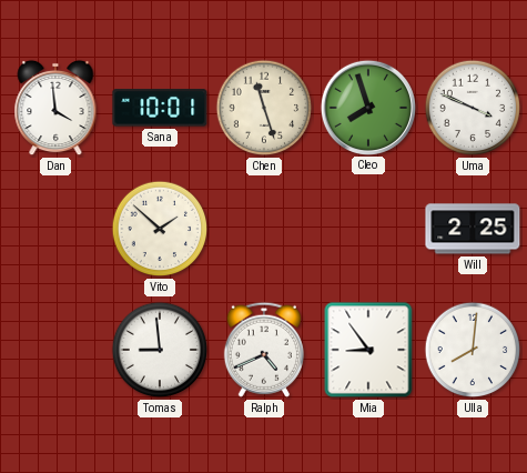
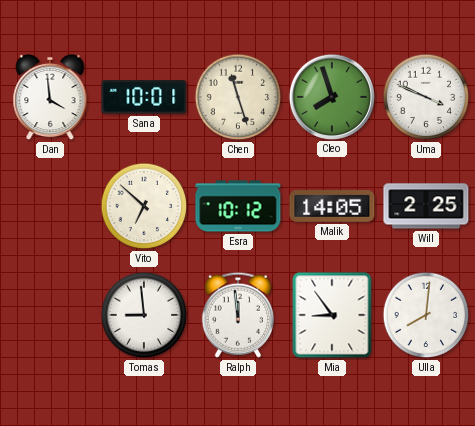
Vito: 1:52 -> 6:52 (144, 206)
Esra: none -> 10:12 (238, 206)
Malik: none -> 14:05 (332, 207)
Ralph: 4:41 -> 11:59 (238, 315)
